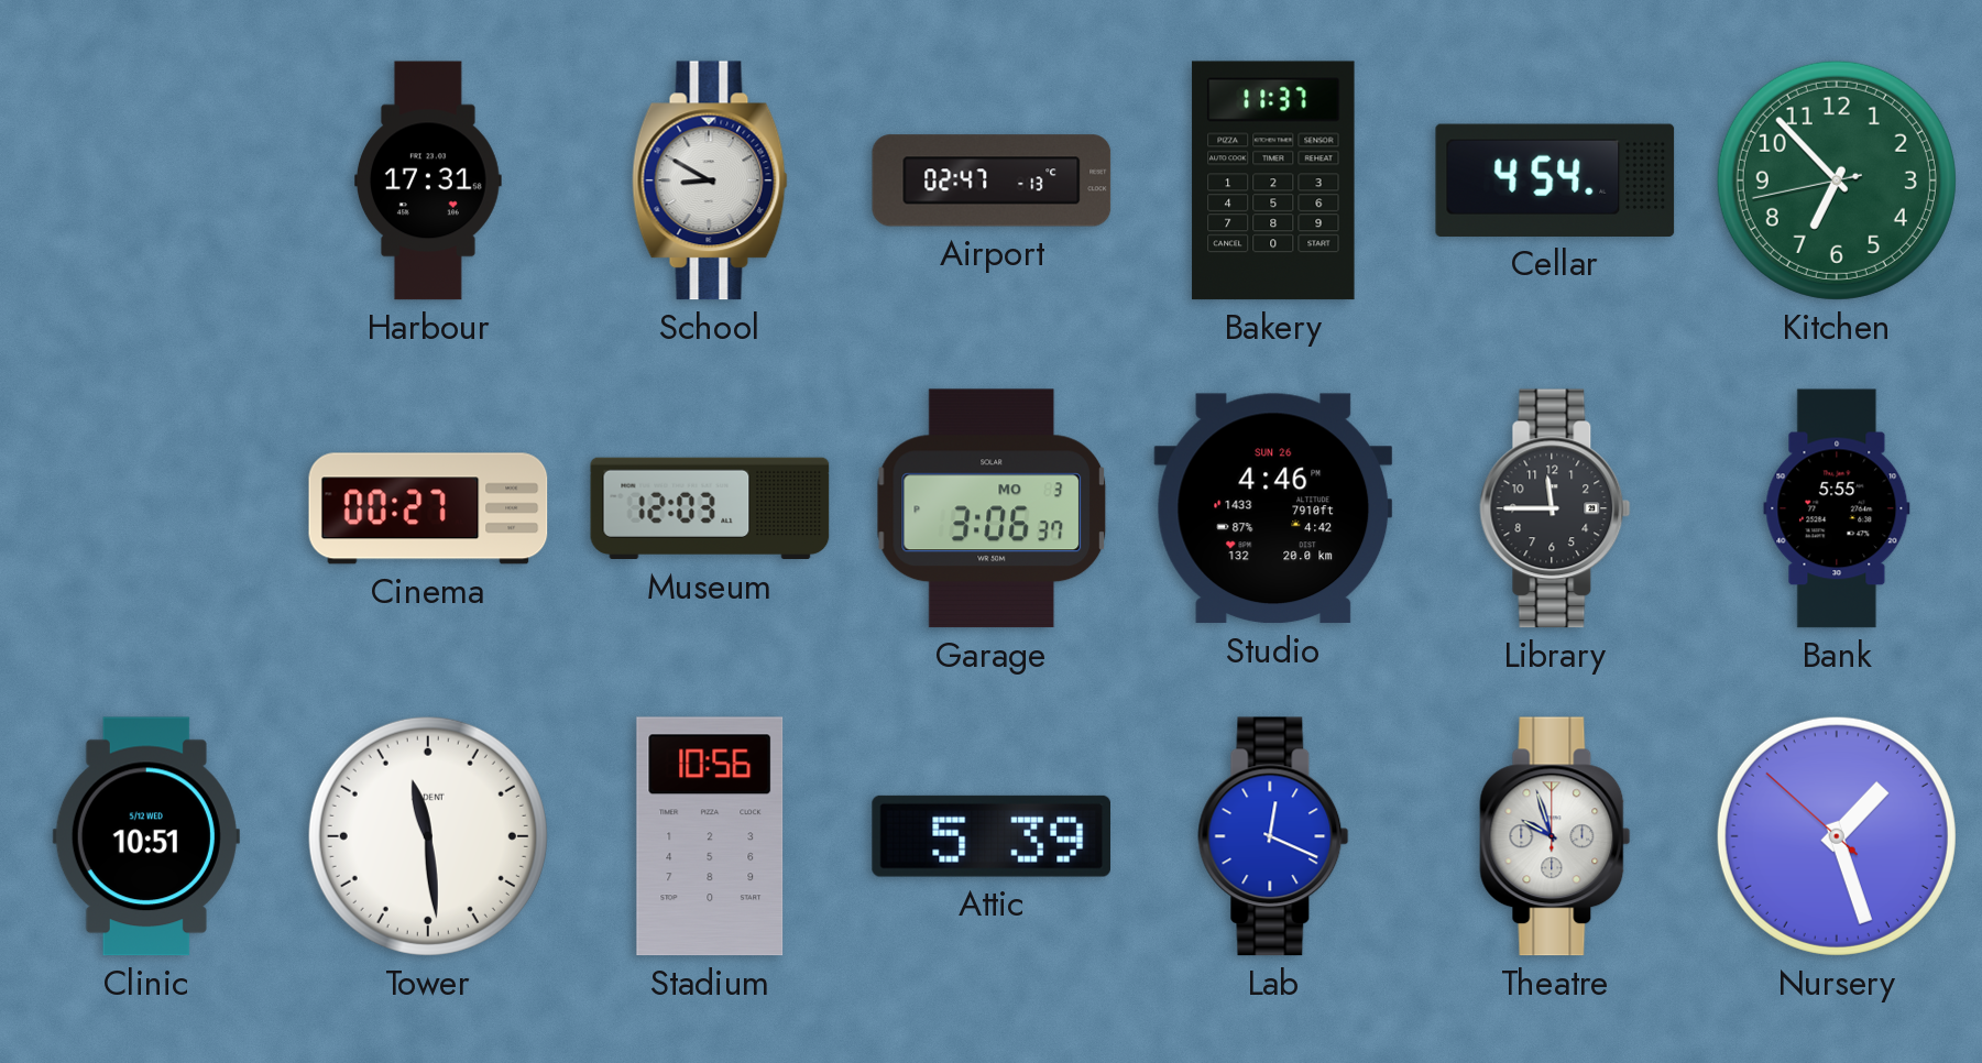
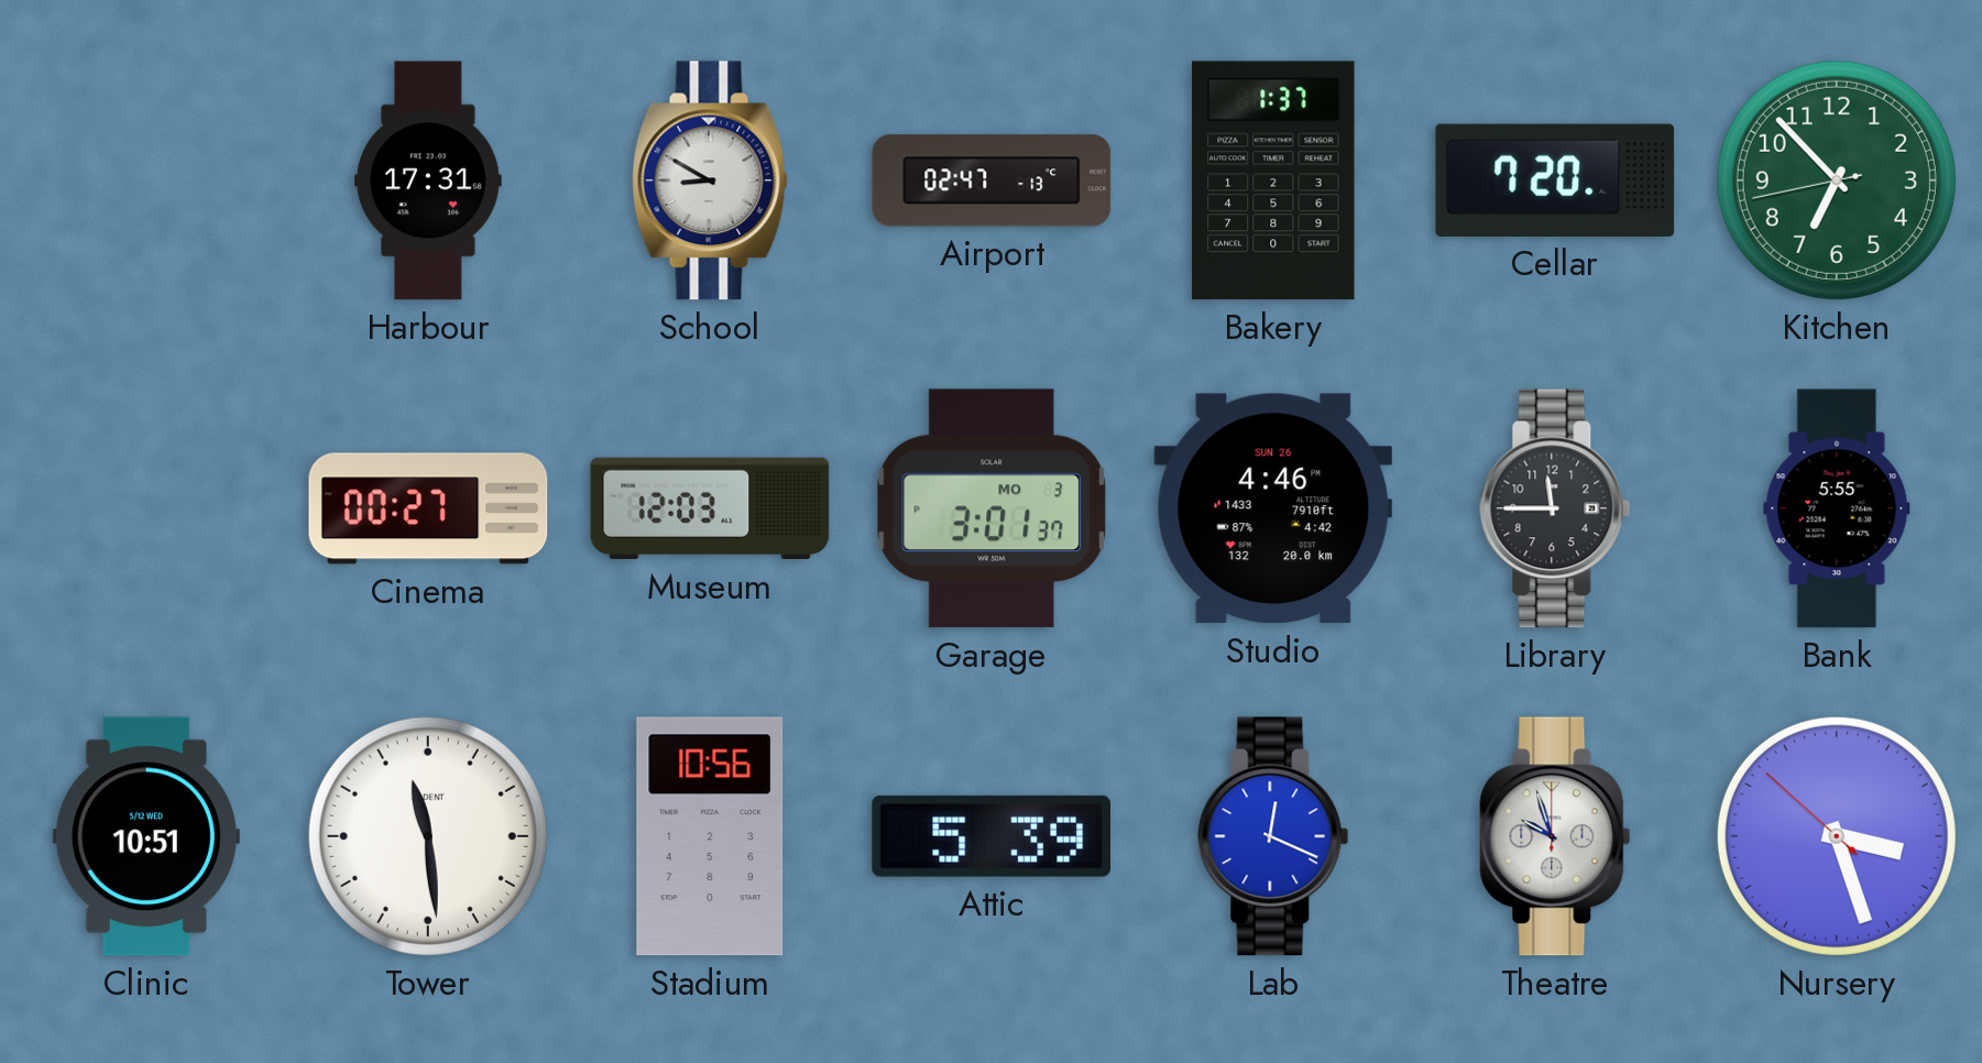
Bakery: 11:37 -> 1:37 (1273, 180)
Cellar: 4:54 -> 7:20 (1555, 180)
Garage: 3:06 -> 3:01 (992, 508)
Nursery: 1:26 -> 3:26 (1837, 836)
